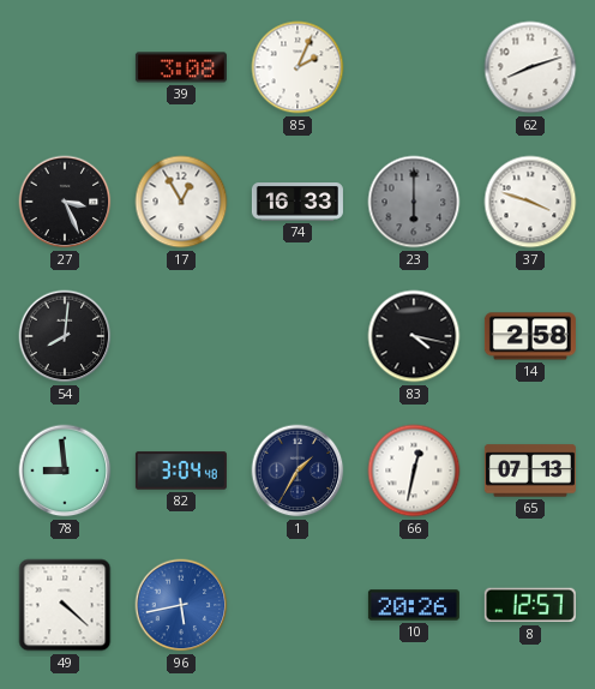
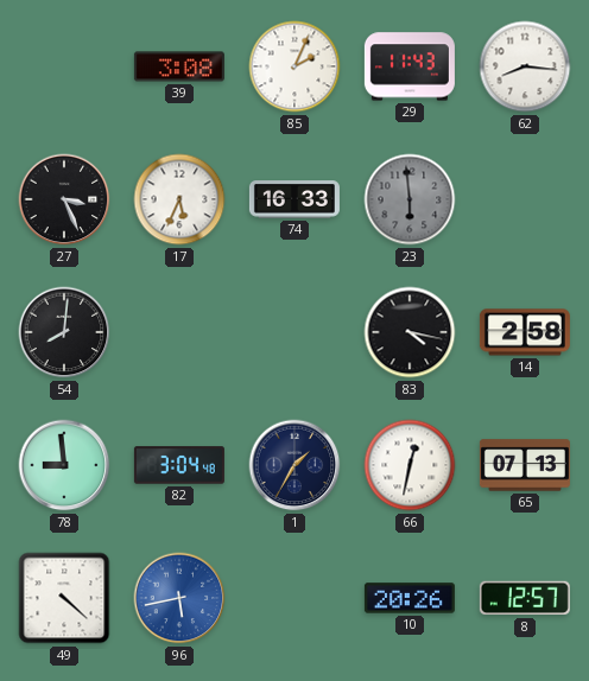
29: none -> 11:43 (410, 66)
62: 8:12 -> 8:16 (525, 66)
17: 12:55 -> 5:34 (179, 199)
23: 6:00 -> 5:59 (410, 199)
37: 3:48 -> none (530, 202)
